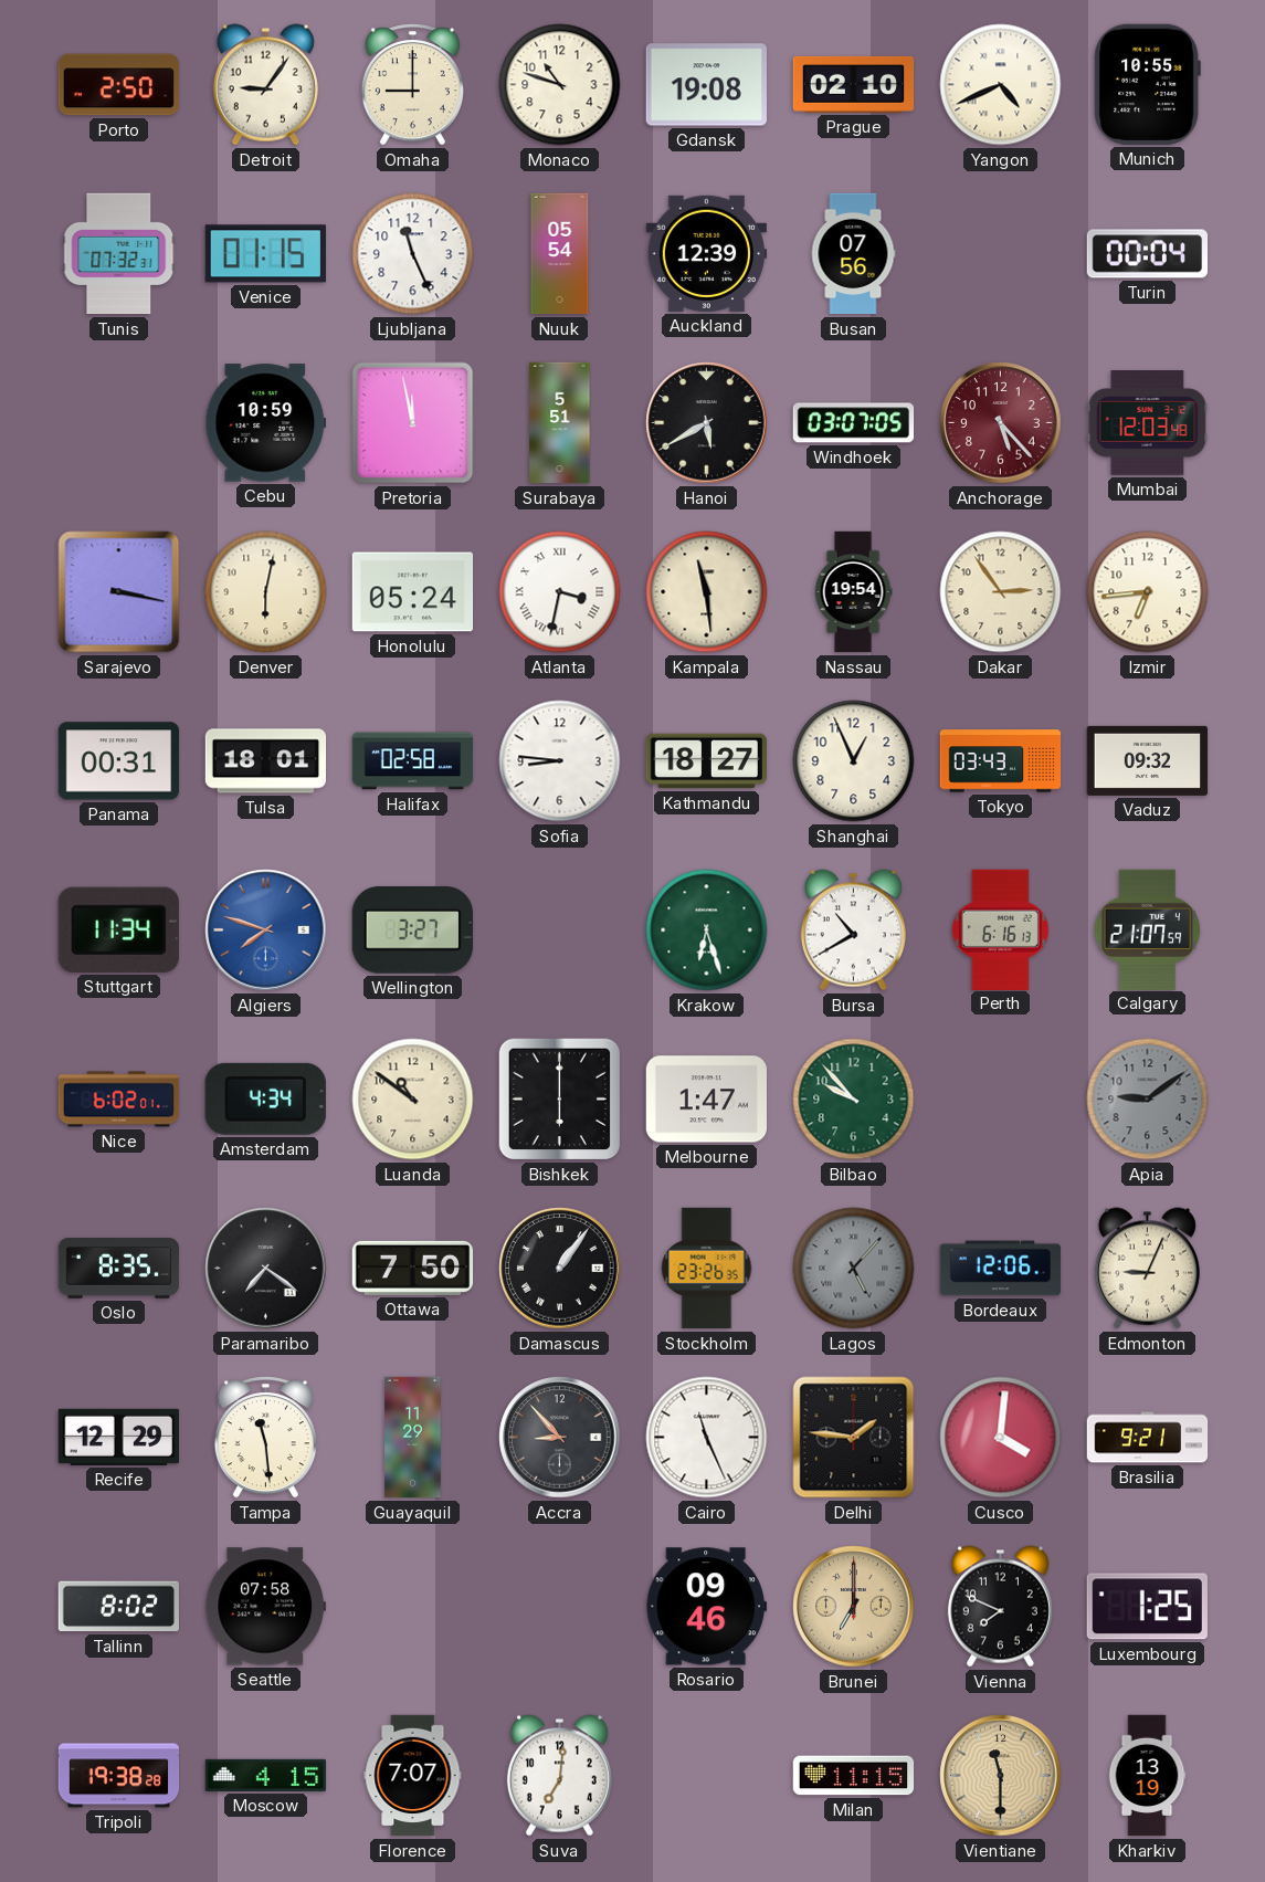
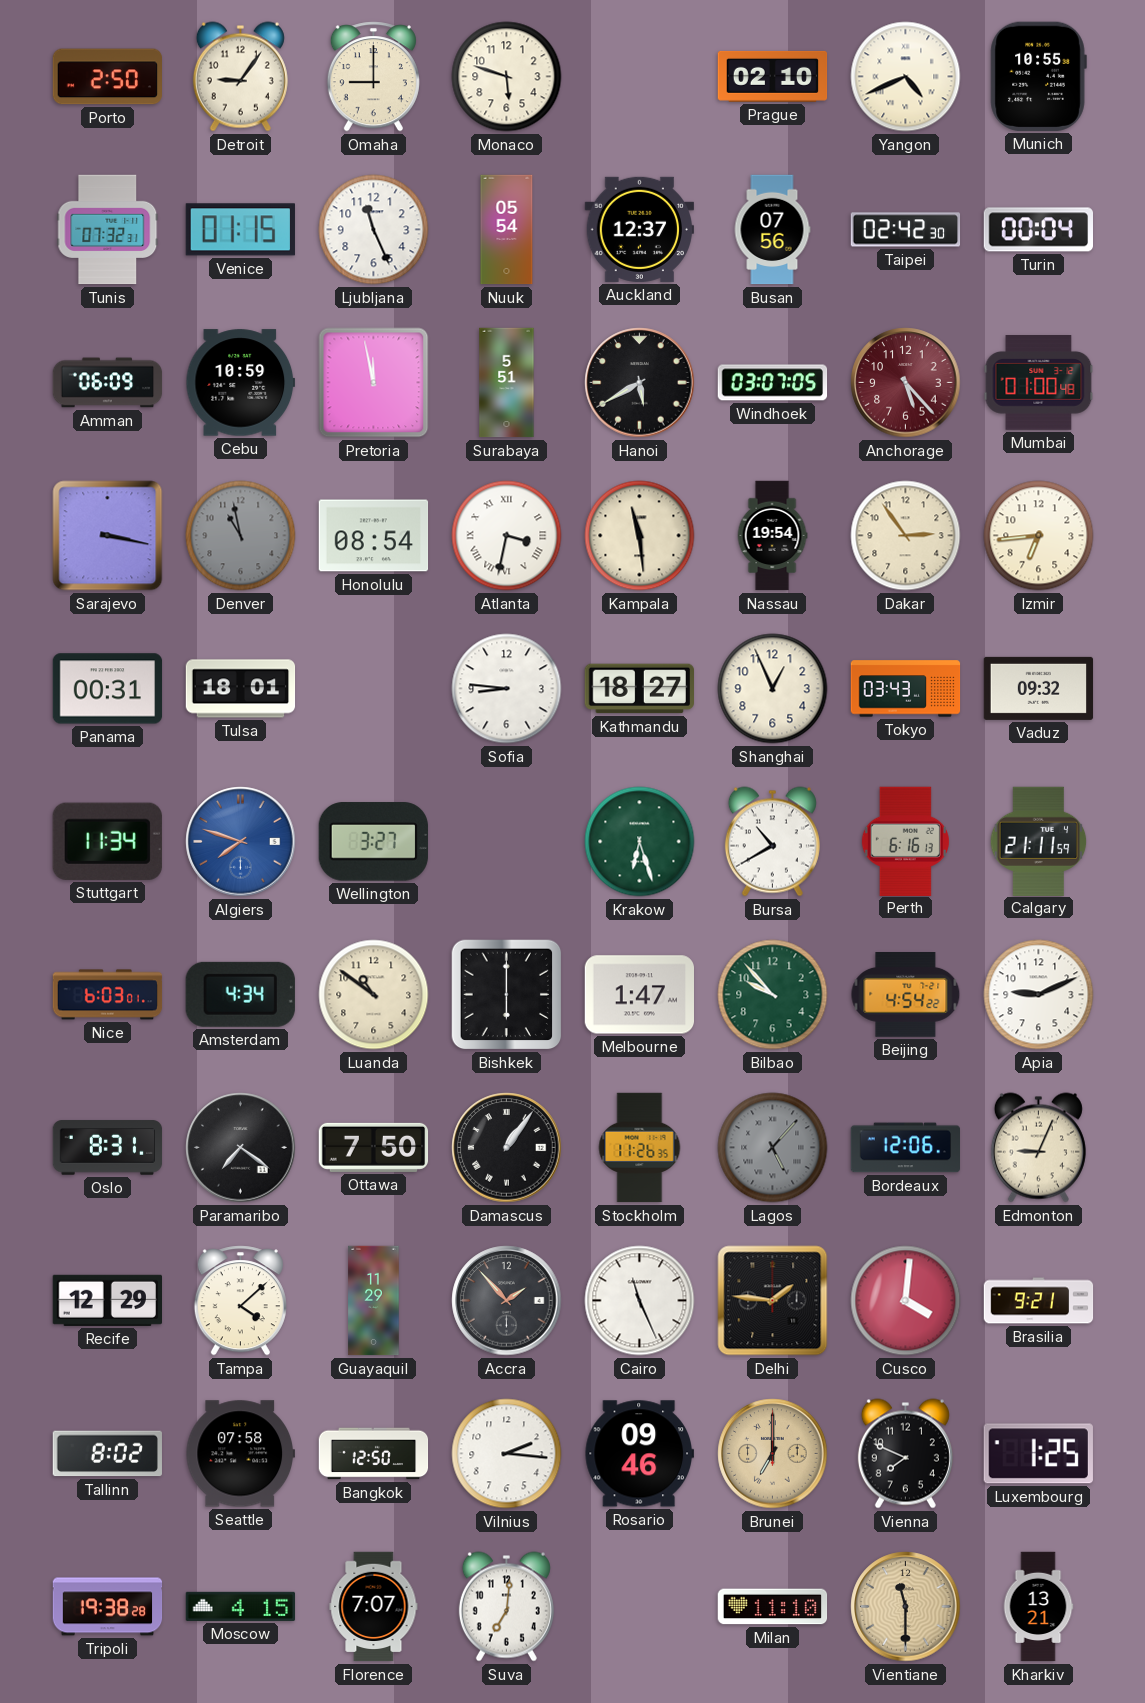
Monaco: 10:48 -> 5:48 (507, 77)
Gdansk: 19:08 -> none (706, 85)
Auckland: 12:39 -> 12:37 (639, 229)
Taipei: none -> 02:42 (906, 230)
Amman: none -> 06:09 (108, 383)
Mumbai: 12:03 -> 01:00 (1039, 383)
Denver: 6:02 -> 10:58 (241, 536)
Denver dial: cream -> grey (241, 536)
Honolulu: 05:24 -> 08:54 (374, 536)
Halifax: 02:58 -> none (413, 761)
Calgary: 21:07 -> 21:11 (1039, 841)
Nice: 6:02 -> 6:03 (108, 995)
Beijing: none -> 4:54 (906, 995)
Apia: 9:09 -> 9:11 (1039, 995)
Apia dial: grey -> white (1039, 995)
Oslo: 8:35 -> 8:31 (108, 1148)
Stockholm: 23:26 -> 11:26 (640, 1148)
Tampa: 11:29 -> 4:08 (240, 1301)
Accra: 8:53 -> 1:53 (507, 1301)
Bangkok: none -> 12:50 (374, 1454)
Vilnius: none -> 2:16 (507, 1454)
Milan: 11:15 -> 11:10 (773, 1607)
Kharkiv: 13:19 -> 13:21 (1038, 1607)
